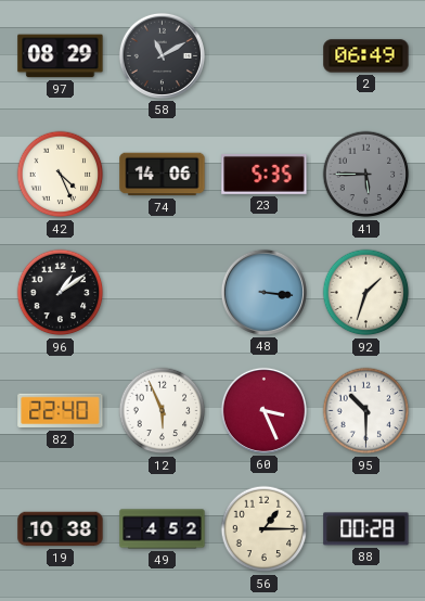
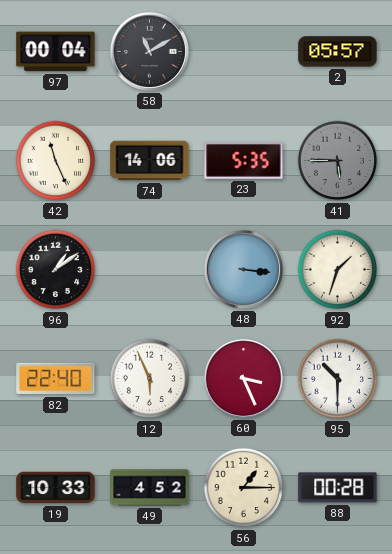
97: 08:29 -> 00:04 (56, 52)
2: 06:49 -> 05:57 (338, 52)
42: 4:26 -> 11:26 (56, 161)
19: 10:38 -> 10:33 (56, 488)
